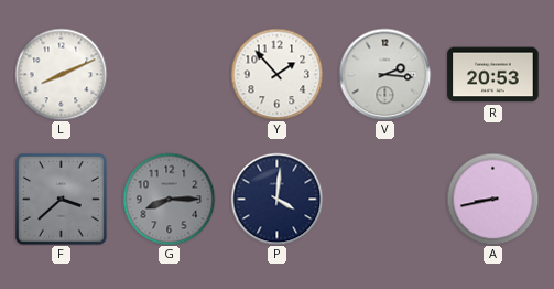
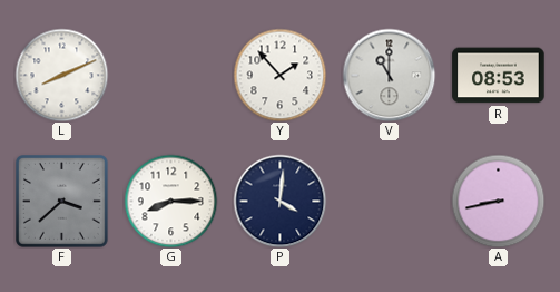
V: 2:16 -> 11:00 (389, 75)
R: 20:53 -> 08:53 (499, 76)
G dial: grey -> white (170, 201)
